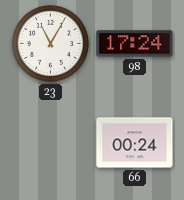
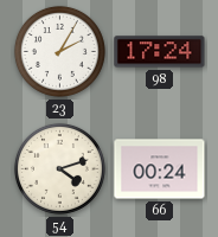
23: 11:05 -> 2:05 (59, 51)
54: none -> 4:12 (59, 168)
